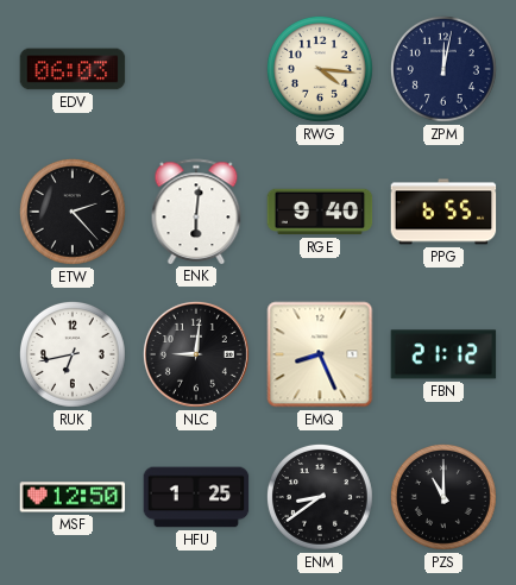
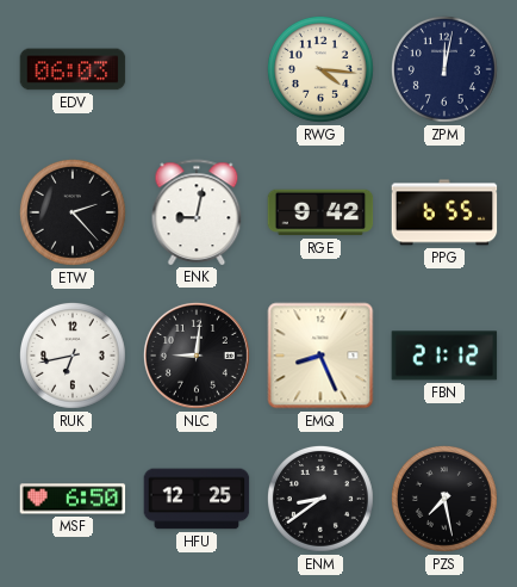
ENK: 6:01 -> 9:02 (197, 212)
RGE: 9:40 -> 9:42 (320, 212)
MSF: 12:50 -> 6:50 (73, 499)
HFU: 1:25 -> 12:25 (197, 499)
PZS: 11:00 -> 7:28 (444, 499)
